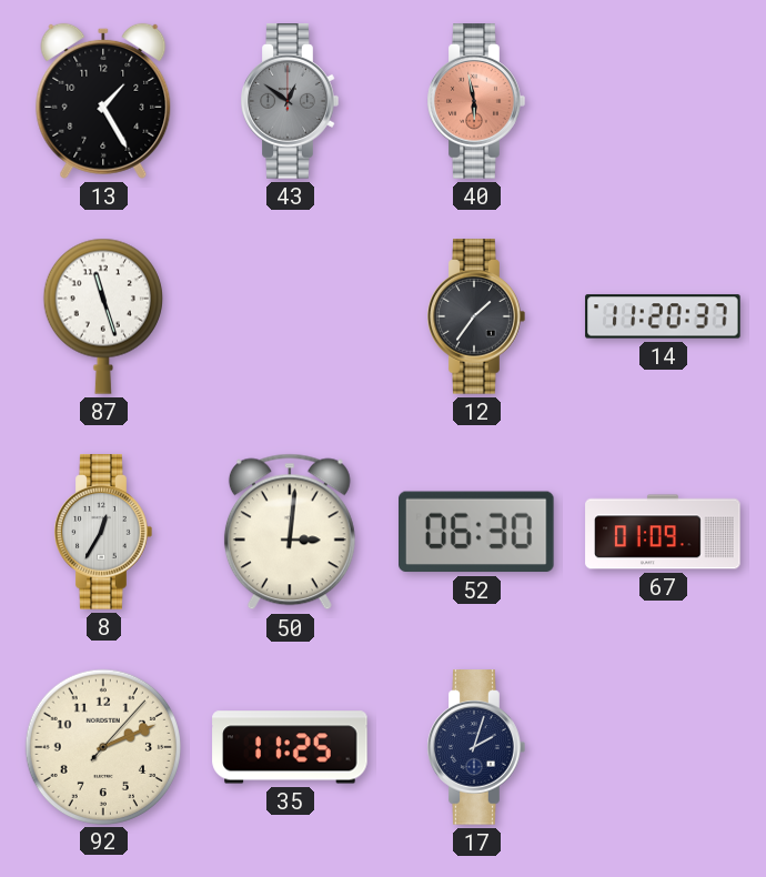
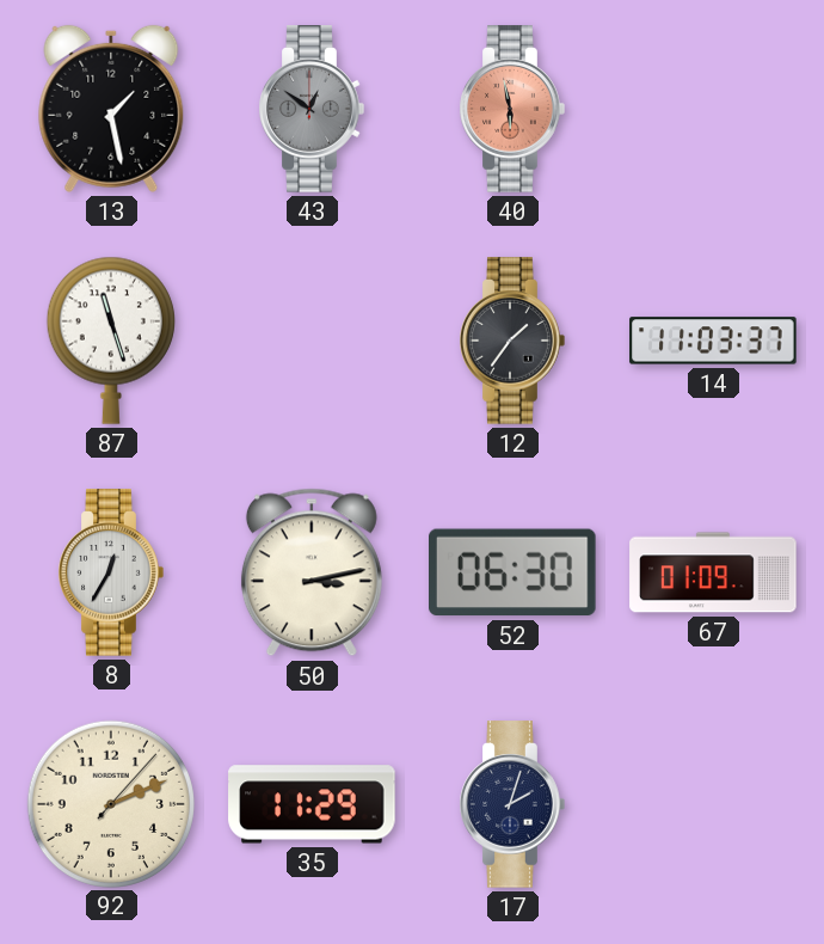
13: 1:25 -> 1:28 (111, 109)
14: 11:20 -> 11:03 (713, 341)
50: 3:01 -> 3:13 (312, 572)
35: 11:25 -> 11:29 (312, 804)
